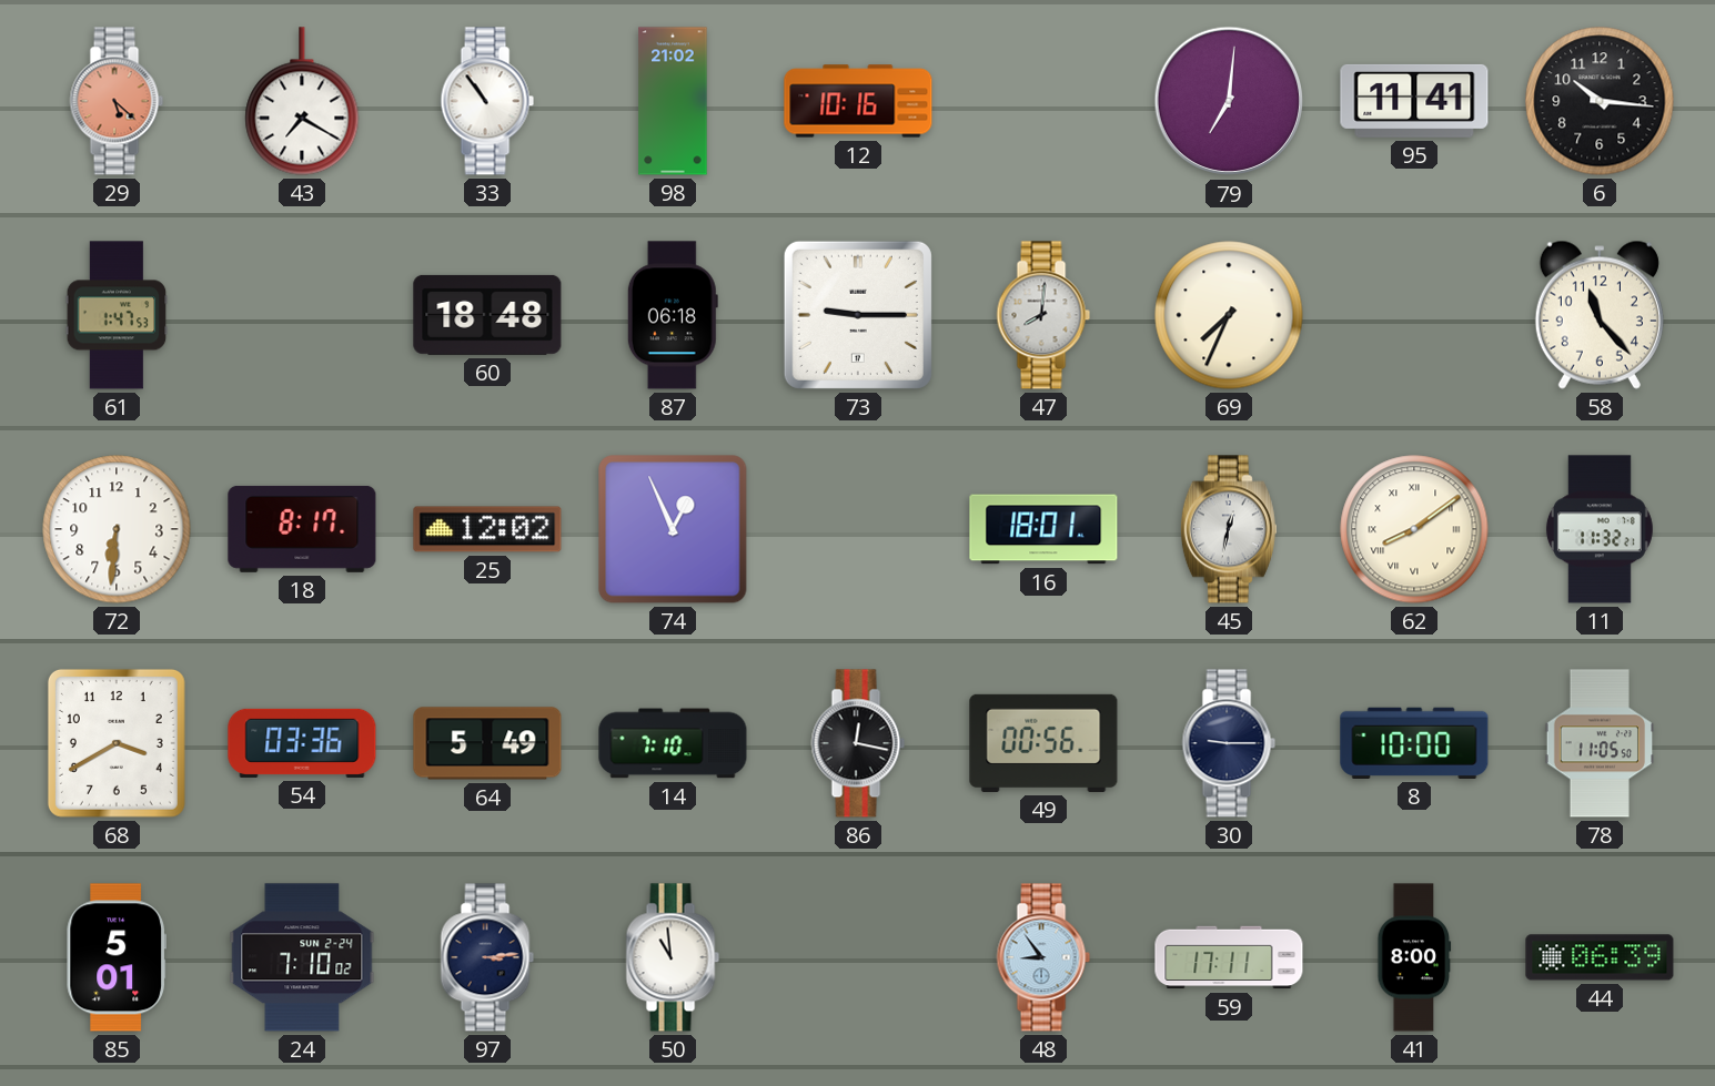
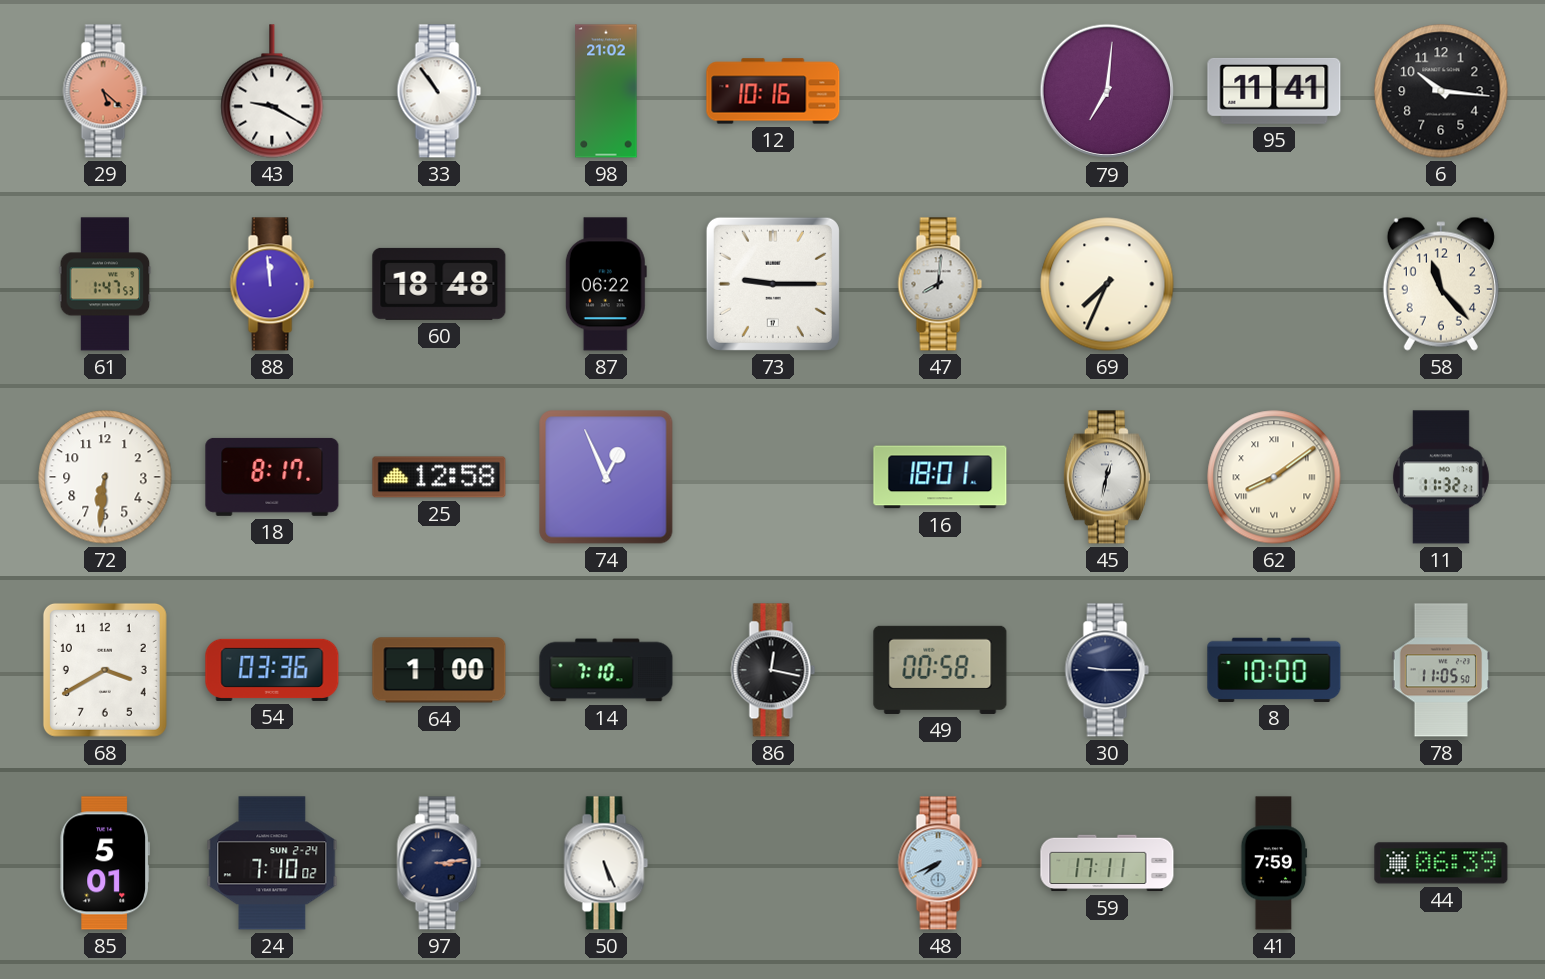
43: 7:20 -> 9:20 (272, 91)
88: none -> 11:59 (272, 284)
87: 06:18 -> 06:22 (606, 284)
25: 12:02 -> 12:58 (439, 477)
64: 5:49 -> 1:00 (439, 670)
49: 00:56 -> 00:58 (940, 670)
50: 10:59 -> 5:26 (606, 863)
48: 8:54 -> 7:41 (940, 863)
41: 8:00 -> 7:59 (1274, 863)
